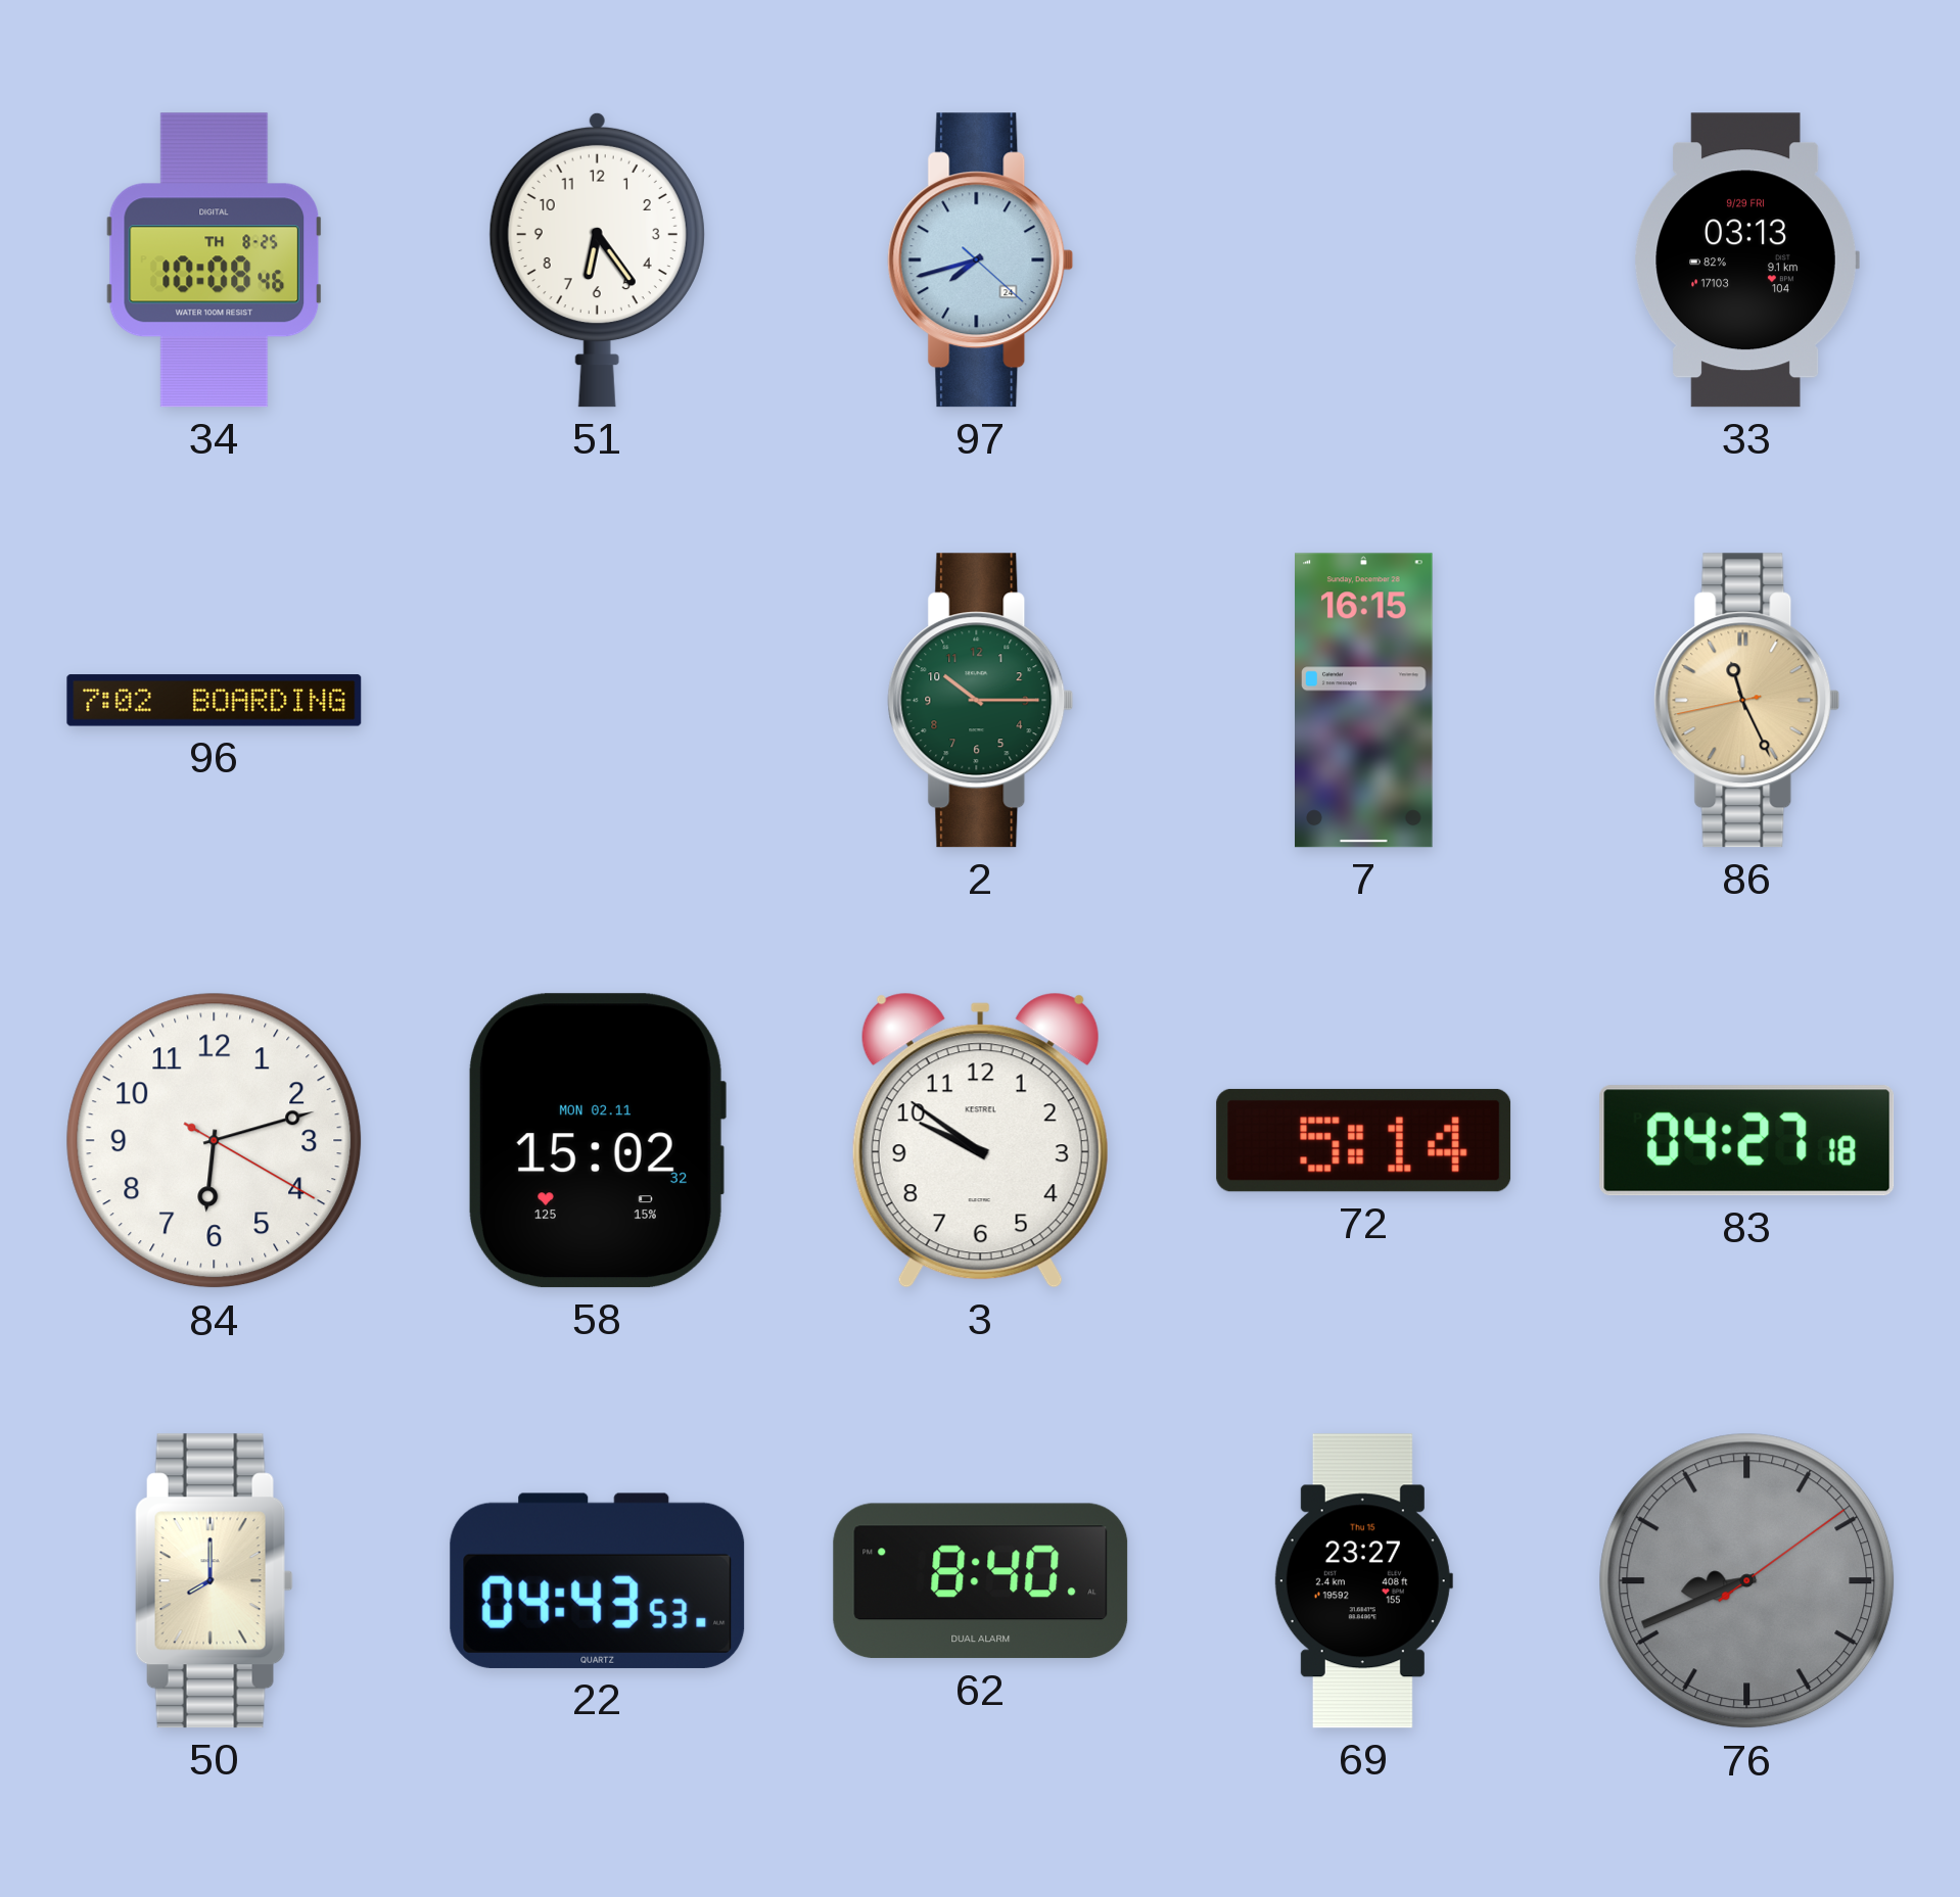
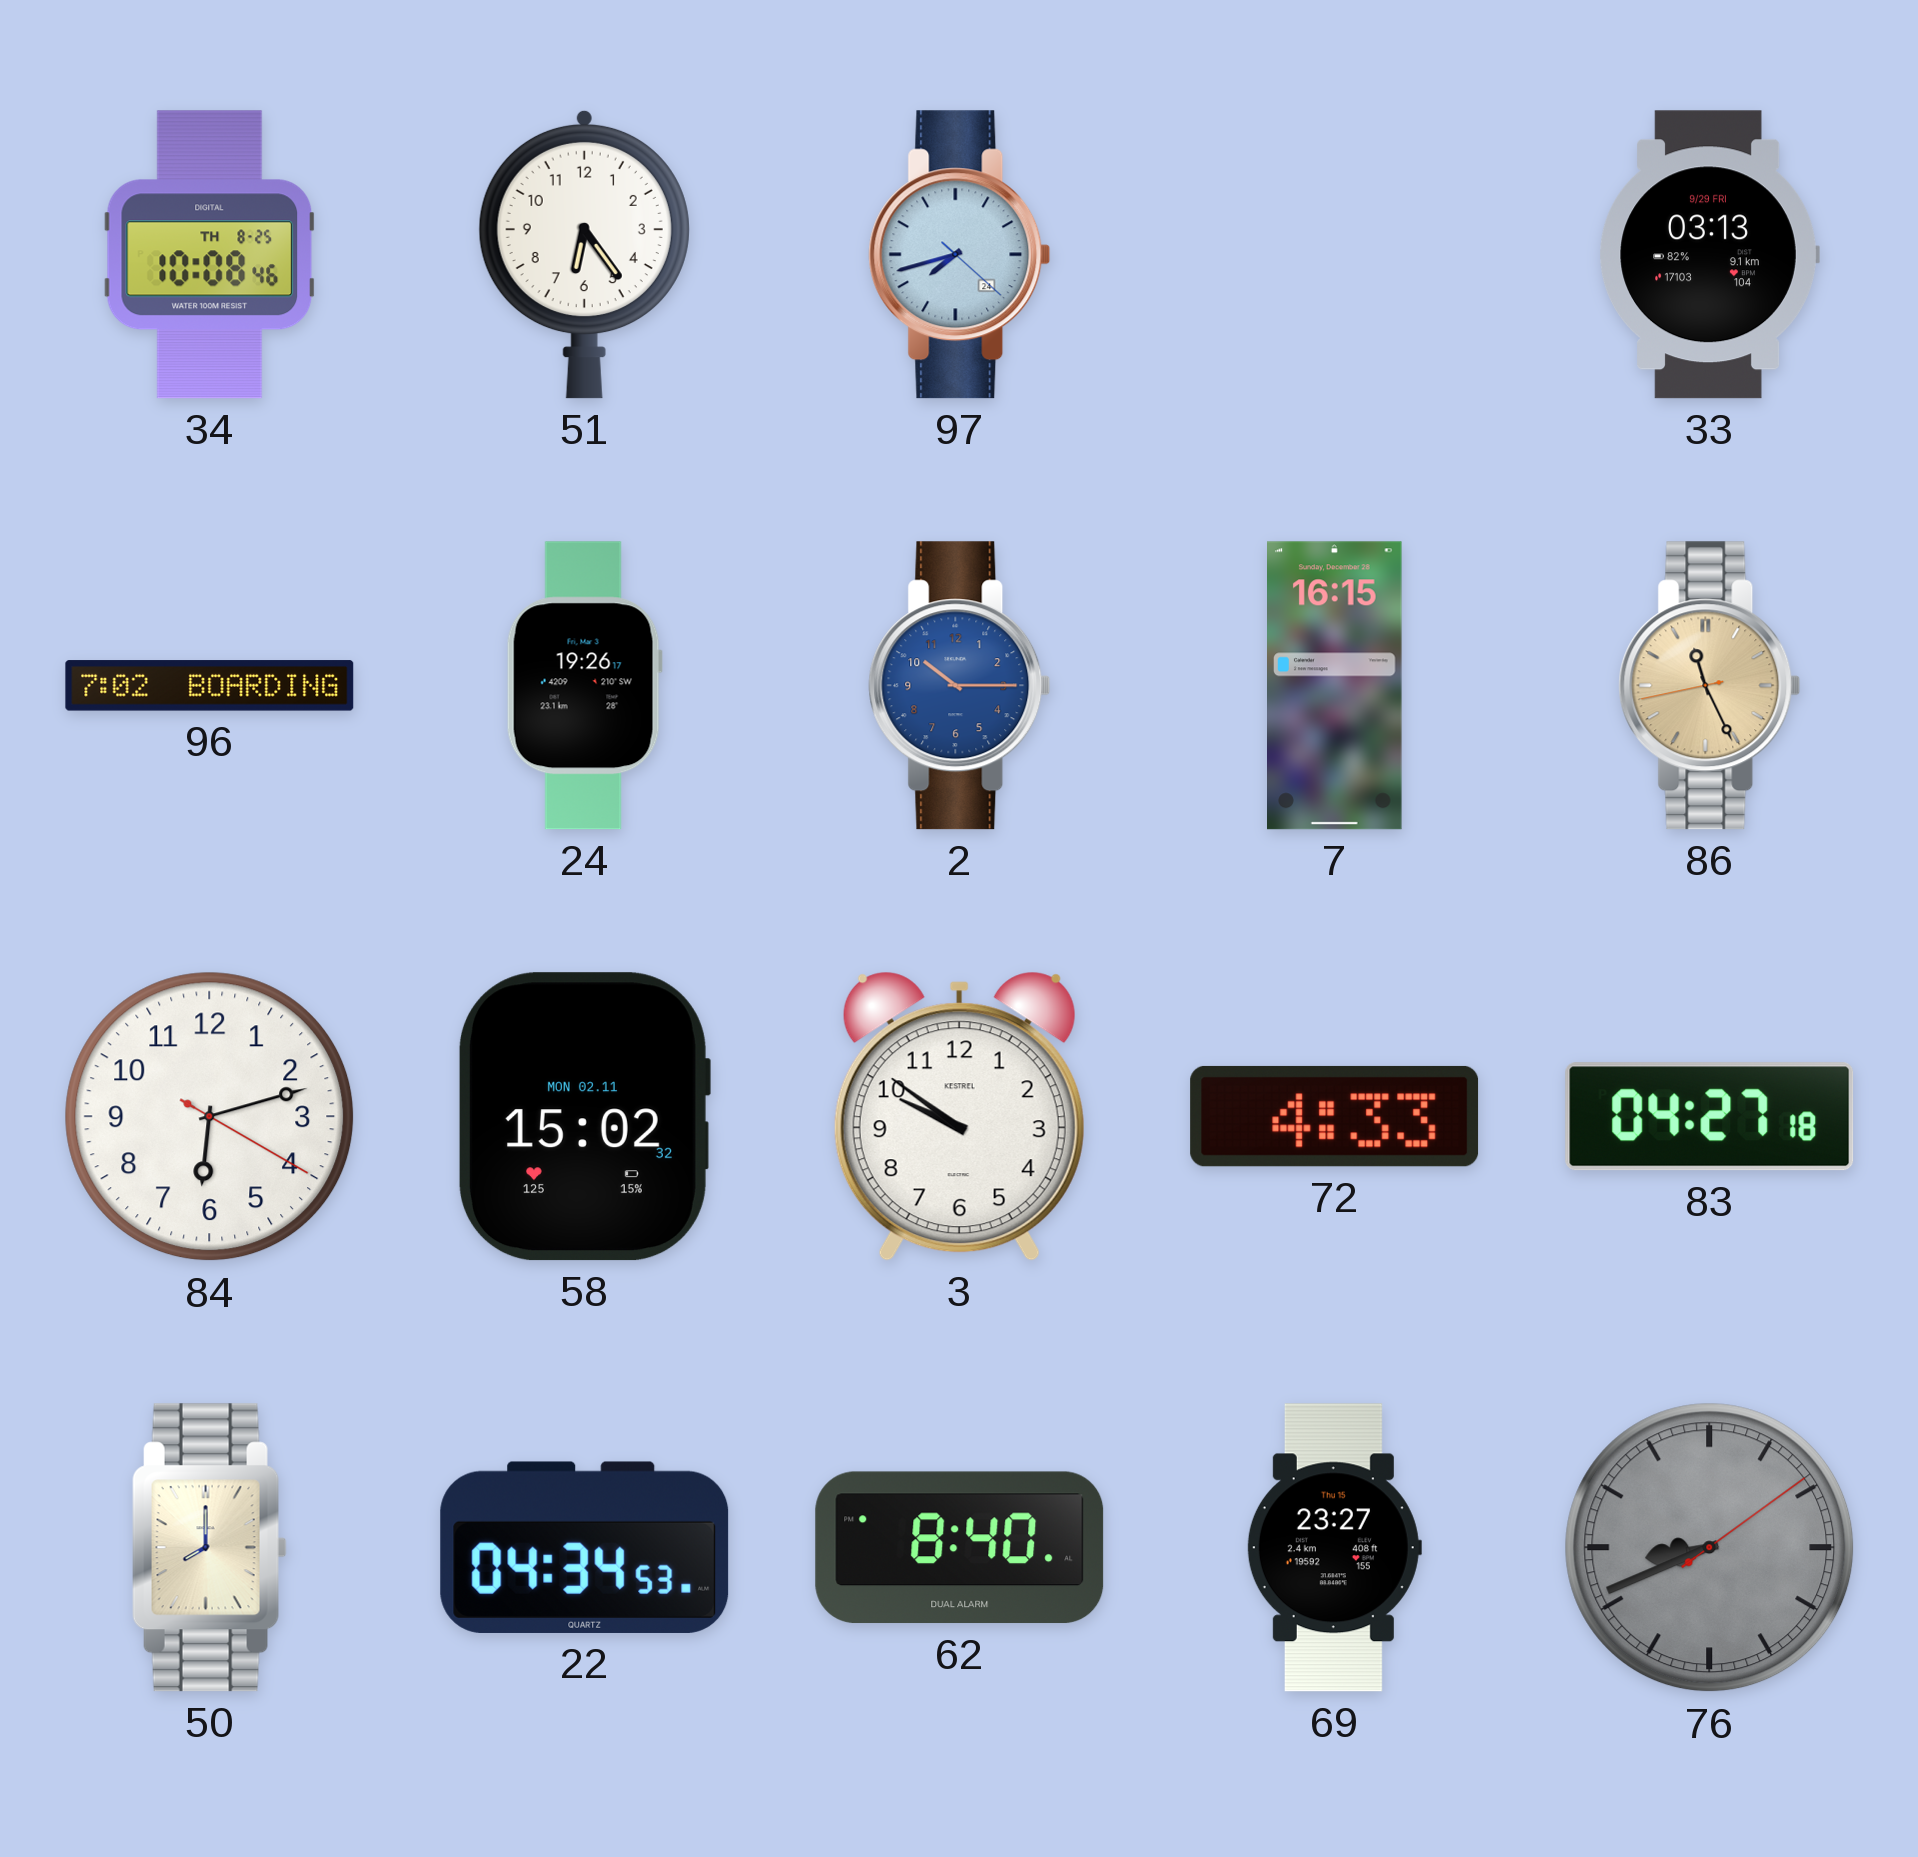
24: none -> 19:26 (584, 686)
2 dial: green -> blue (960, 686)
72: 5:14 -> 4:33 (1335, 1116)
22: 04:43 -> 04:34 (585, 1547)
